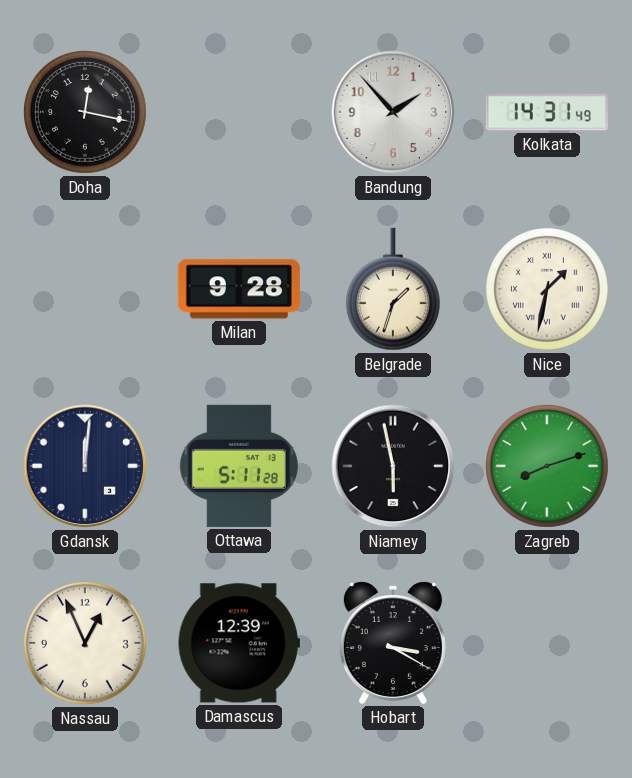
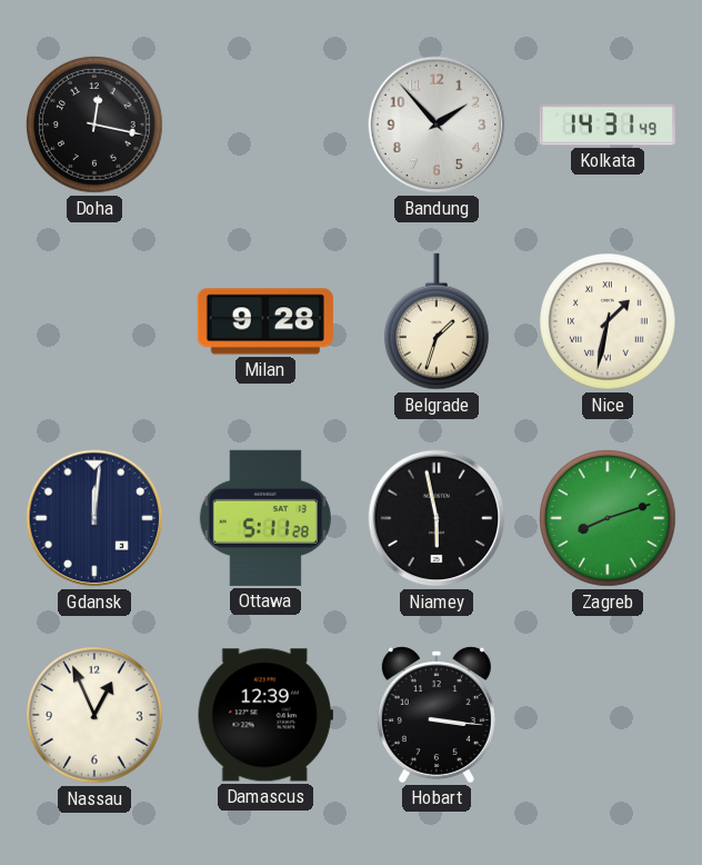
Hobart: 3:20 -> 3:16 (437, 715)
